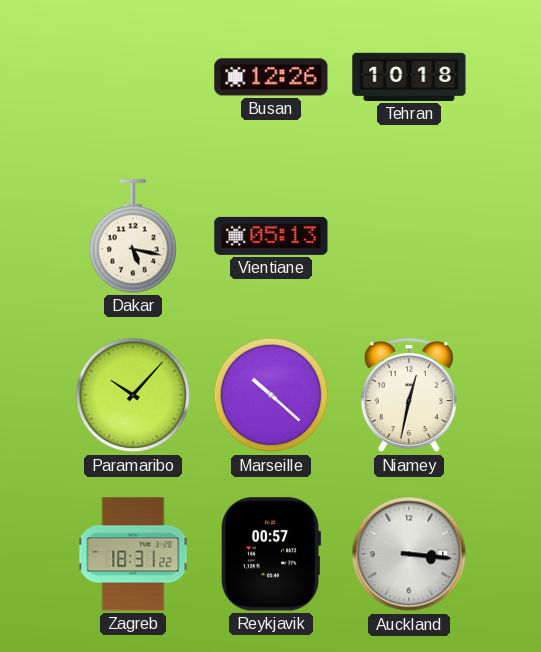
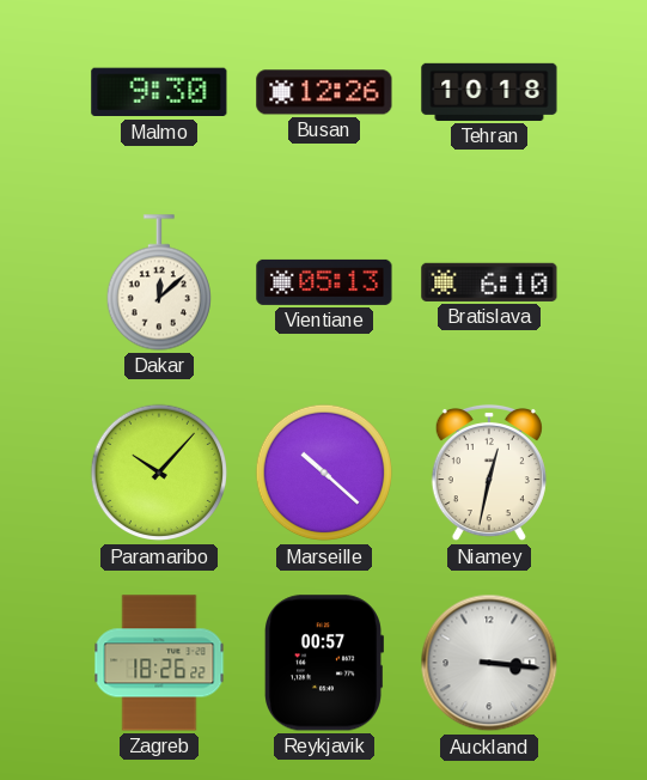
Malmo: none -> 9:30 (159, 92)
Dakar: 5:17 -> 12:08 (158, 282)
Bratislava: none -> 6:10 (489, 282)
Zagreb: 18:31 -> 18:26 (159, 663)
